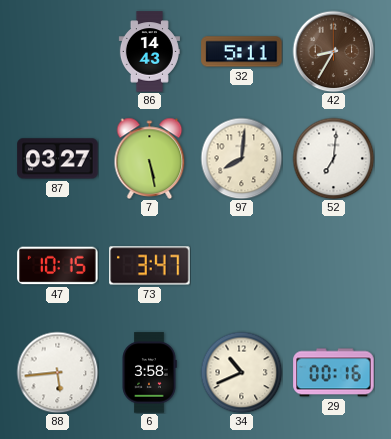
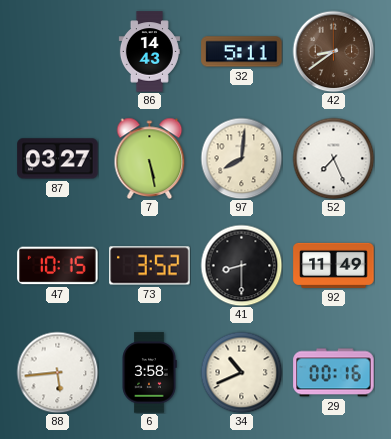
42: 8:35 -> 8:39 (333, 51)
52: 7:01 -> 7:26 (333, 158)
73: 3:47 -> 3:52 (150, 266)
41: none -> 8:30 (241, 265)
92: none -> 11:49 (334, 265)
